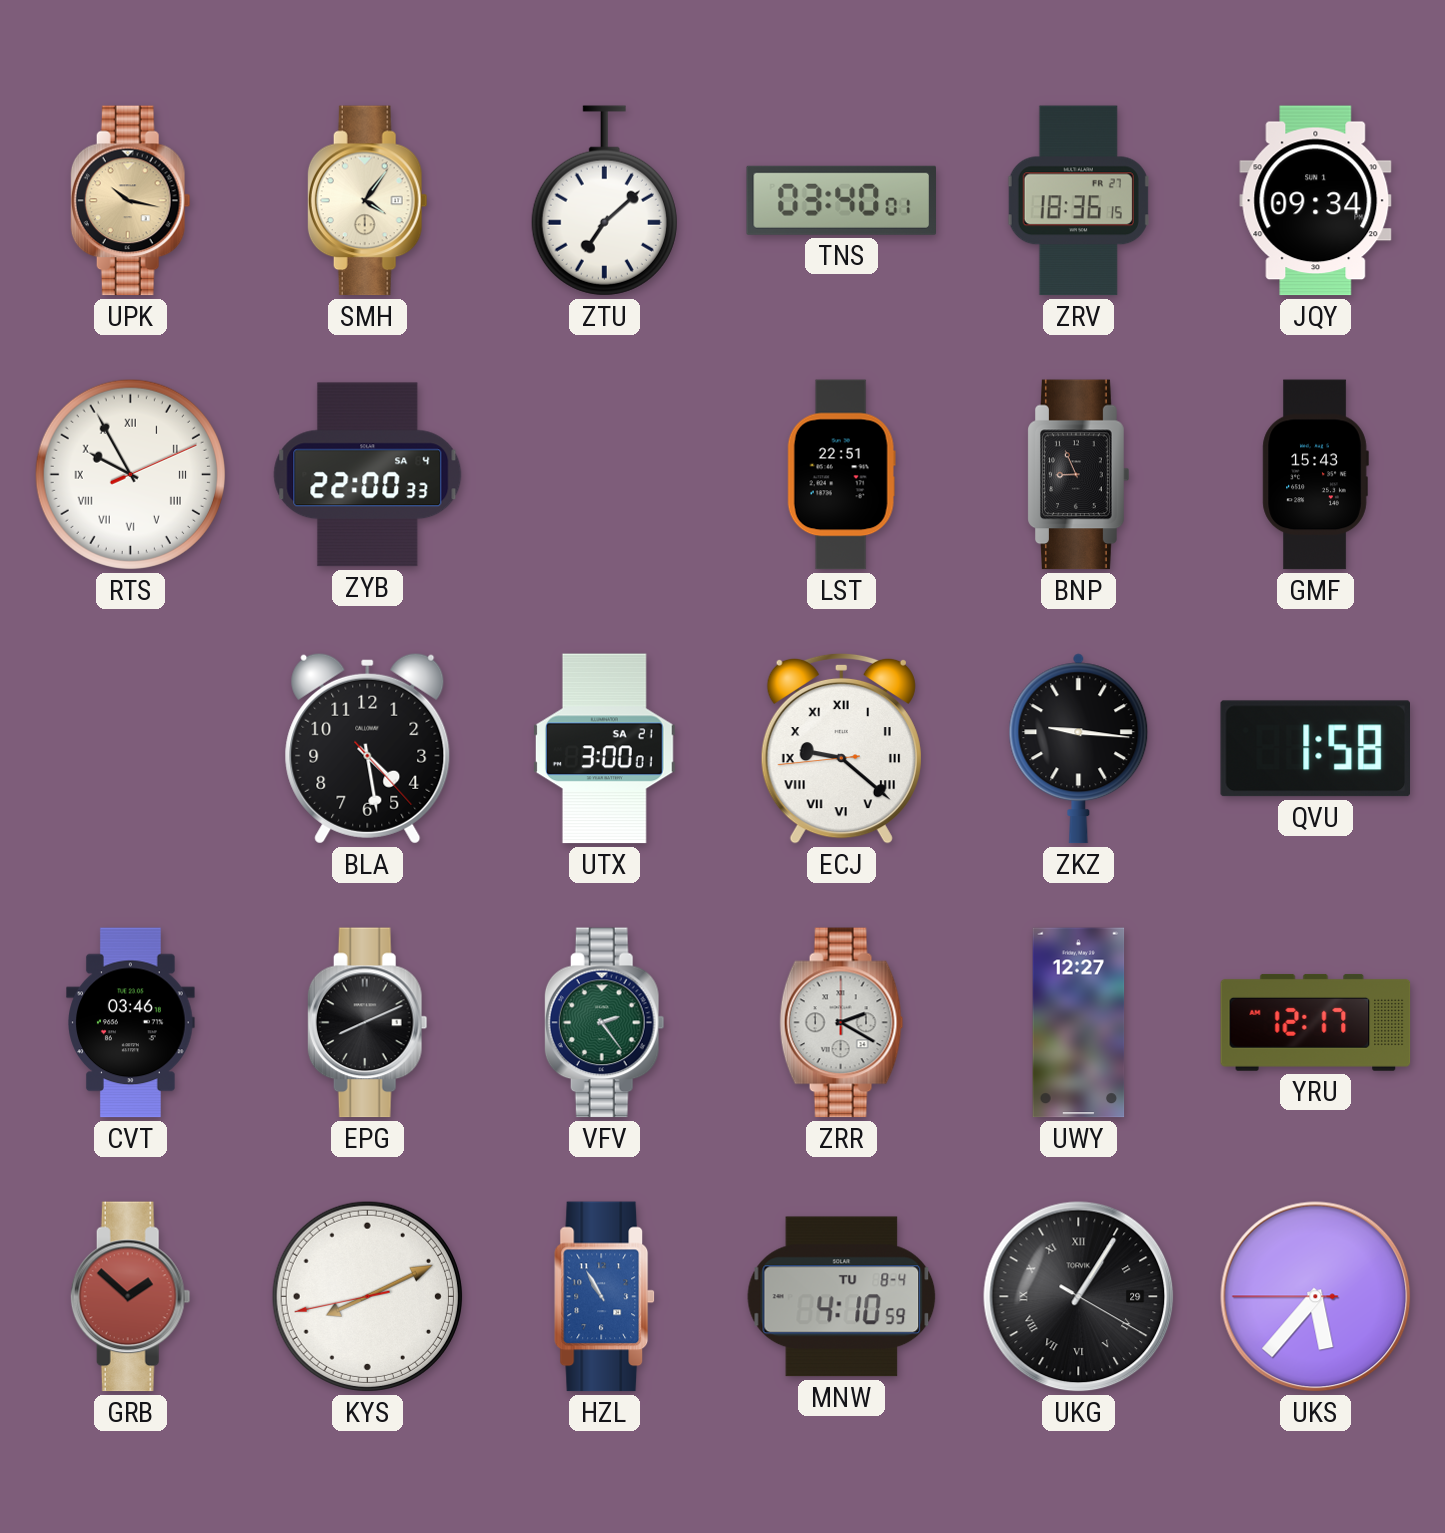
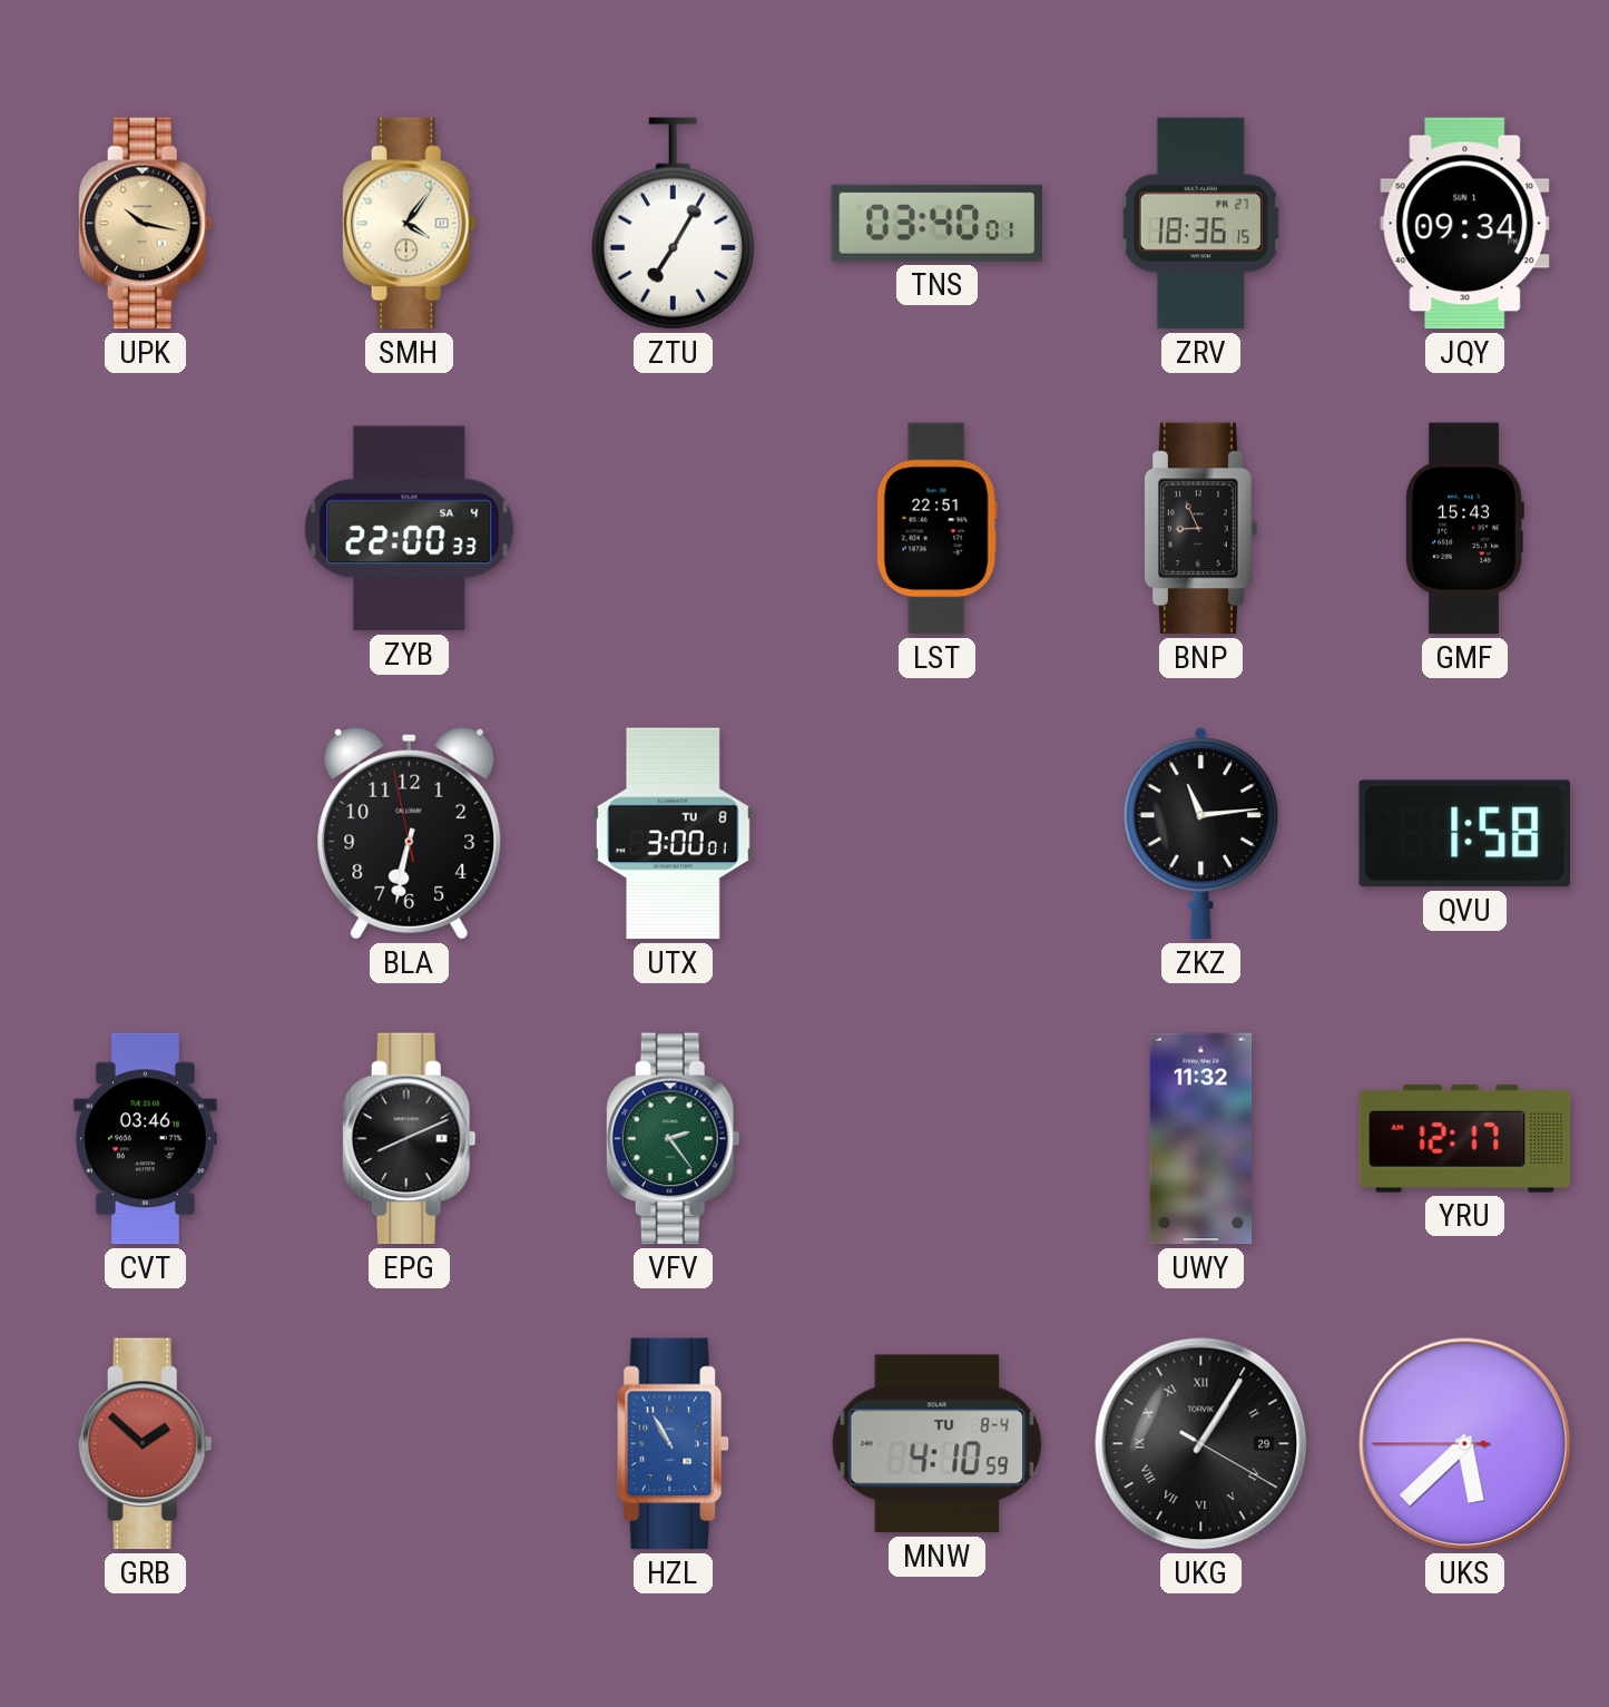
ZTU: 7:08 -> 7:05 (673, 224)
RTS: 9:55 -> none (130, 474)
BLA: 4:28 -> 6:31 (410, 833)
UTX date: SA 21 -> TU 8 (673, 834)
ECJ: 9:21 -> none (841, 748)
ZKZ: 9:16 -> 11:14 (1201, 834)
ZRR: 2:20 -> none (842, 1023)
UWY: 12:27 -> 11:32 (1201, 1139)
KYS: 8:10 -> none (367, 1296)
UKS: 5:36 -> 5:37 (1465, 1444)
